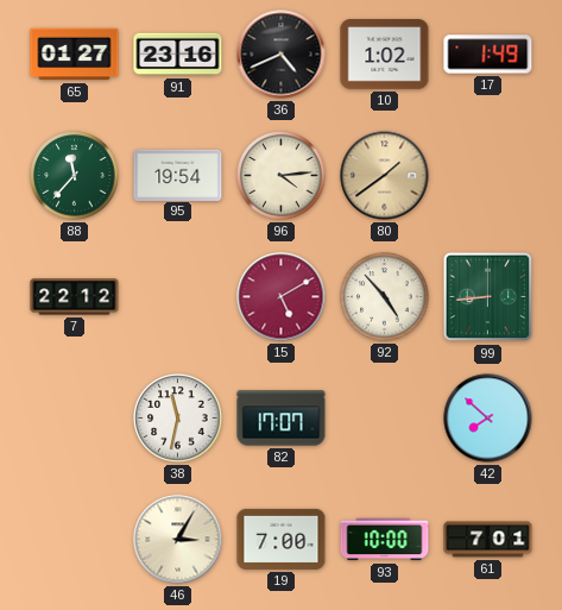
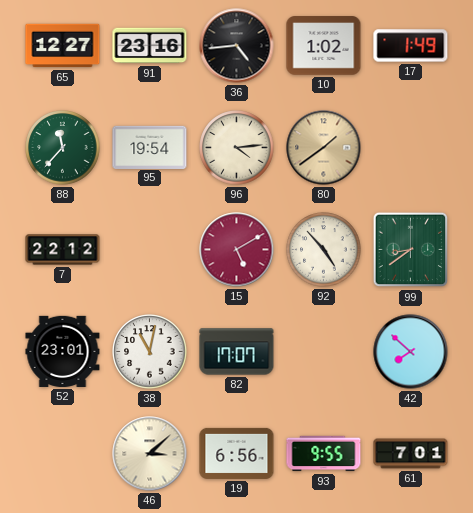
65: 01:27 -> 12:27 (63, 46)
36: 4:41 -> 4:44 (237, 46)
99: 8:44 -> 8:39 (411, 250)
52: none -> 23:01 (63, 351)
38: 11:32 -> 11:02 (150, 352)
46: 3:05 -> 3:08 (150, 454)
19: 7:00 -> 6:56 (237, 453)
93: 10:00 -> 9:55 (324, 454)
